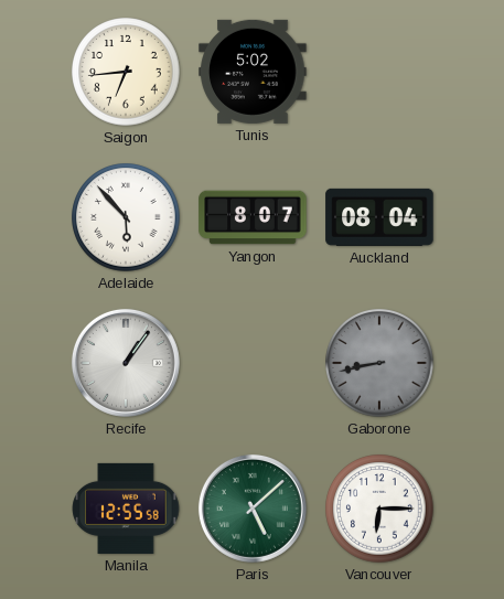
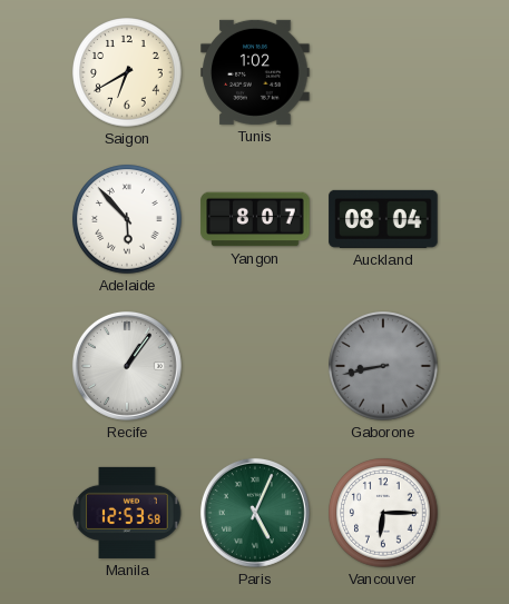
Saigon: 6:44 -> 6:40 (127, 72)
Tunis: 5:02 -> 1:02 (255, 72)
Manila: 12:55 -> 12:53 (127, 513)
Paris: 5:08 -> 5:04 (255, 513)
